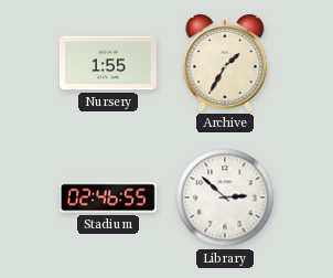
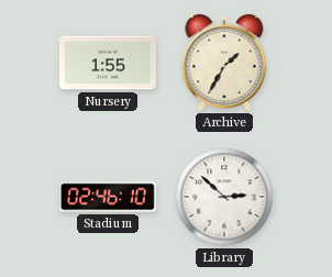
Stadium: 02:46:55 -> 02:46:10 (109, 197)
